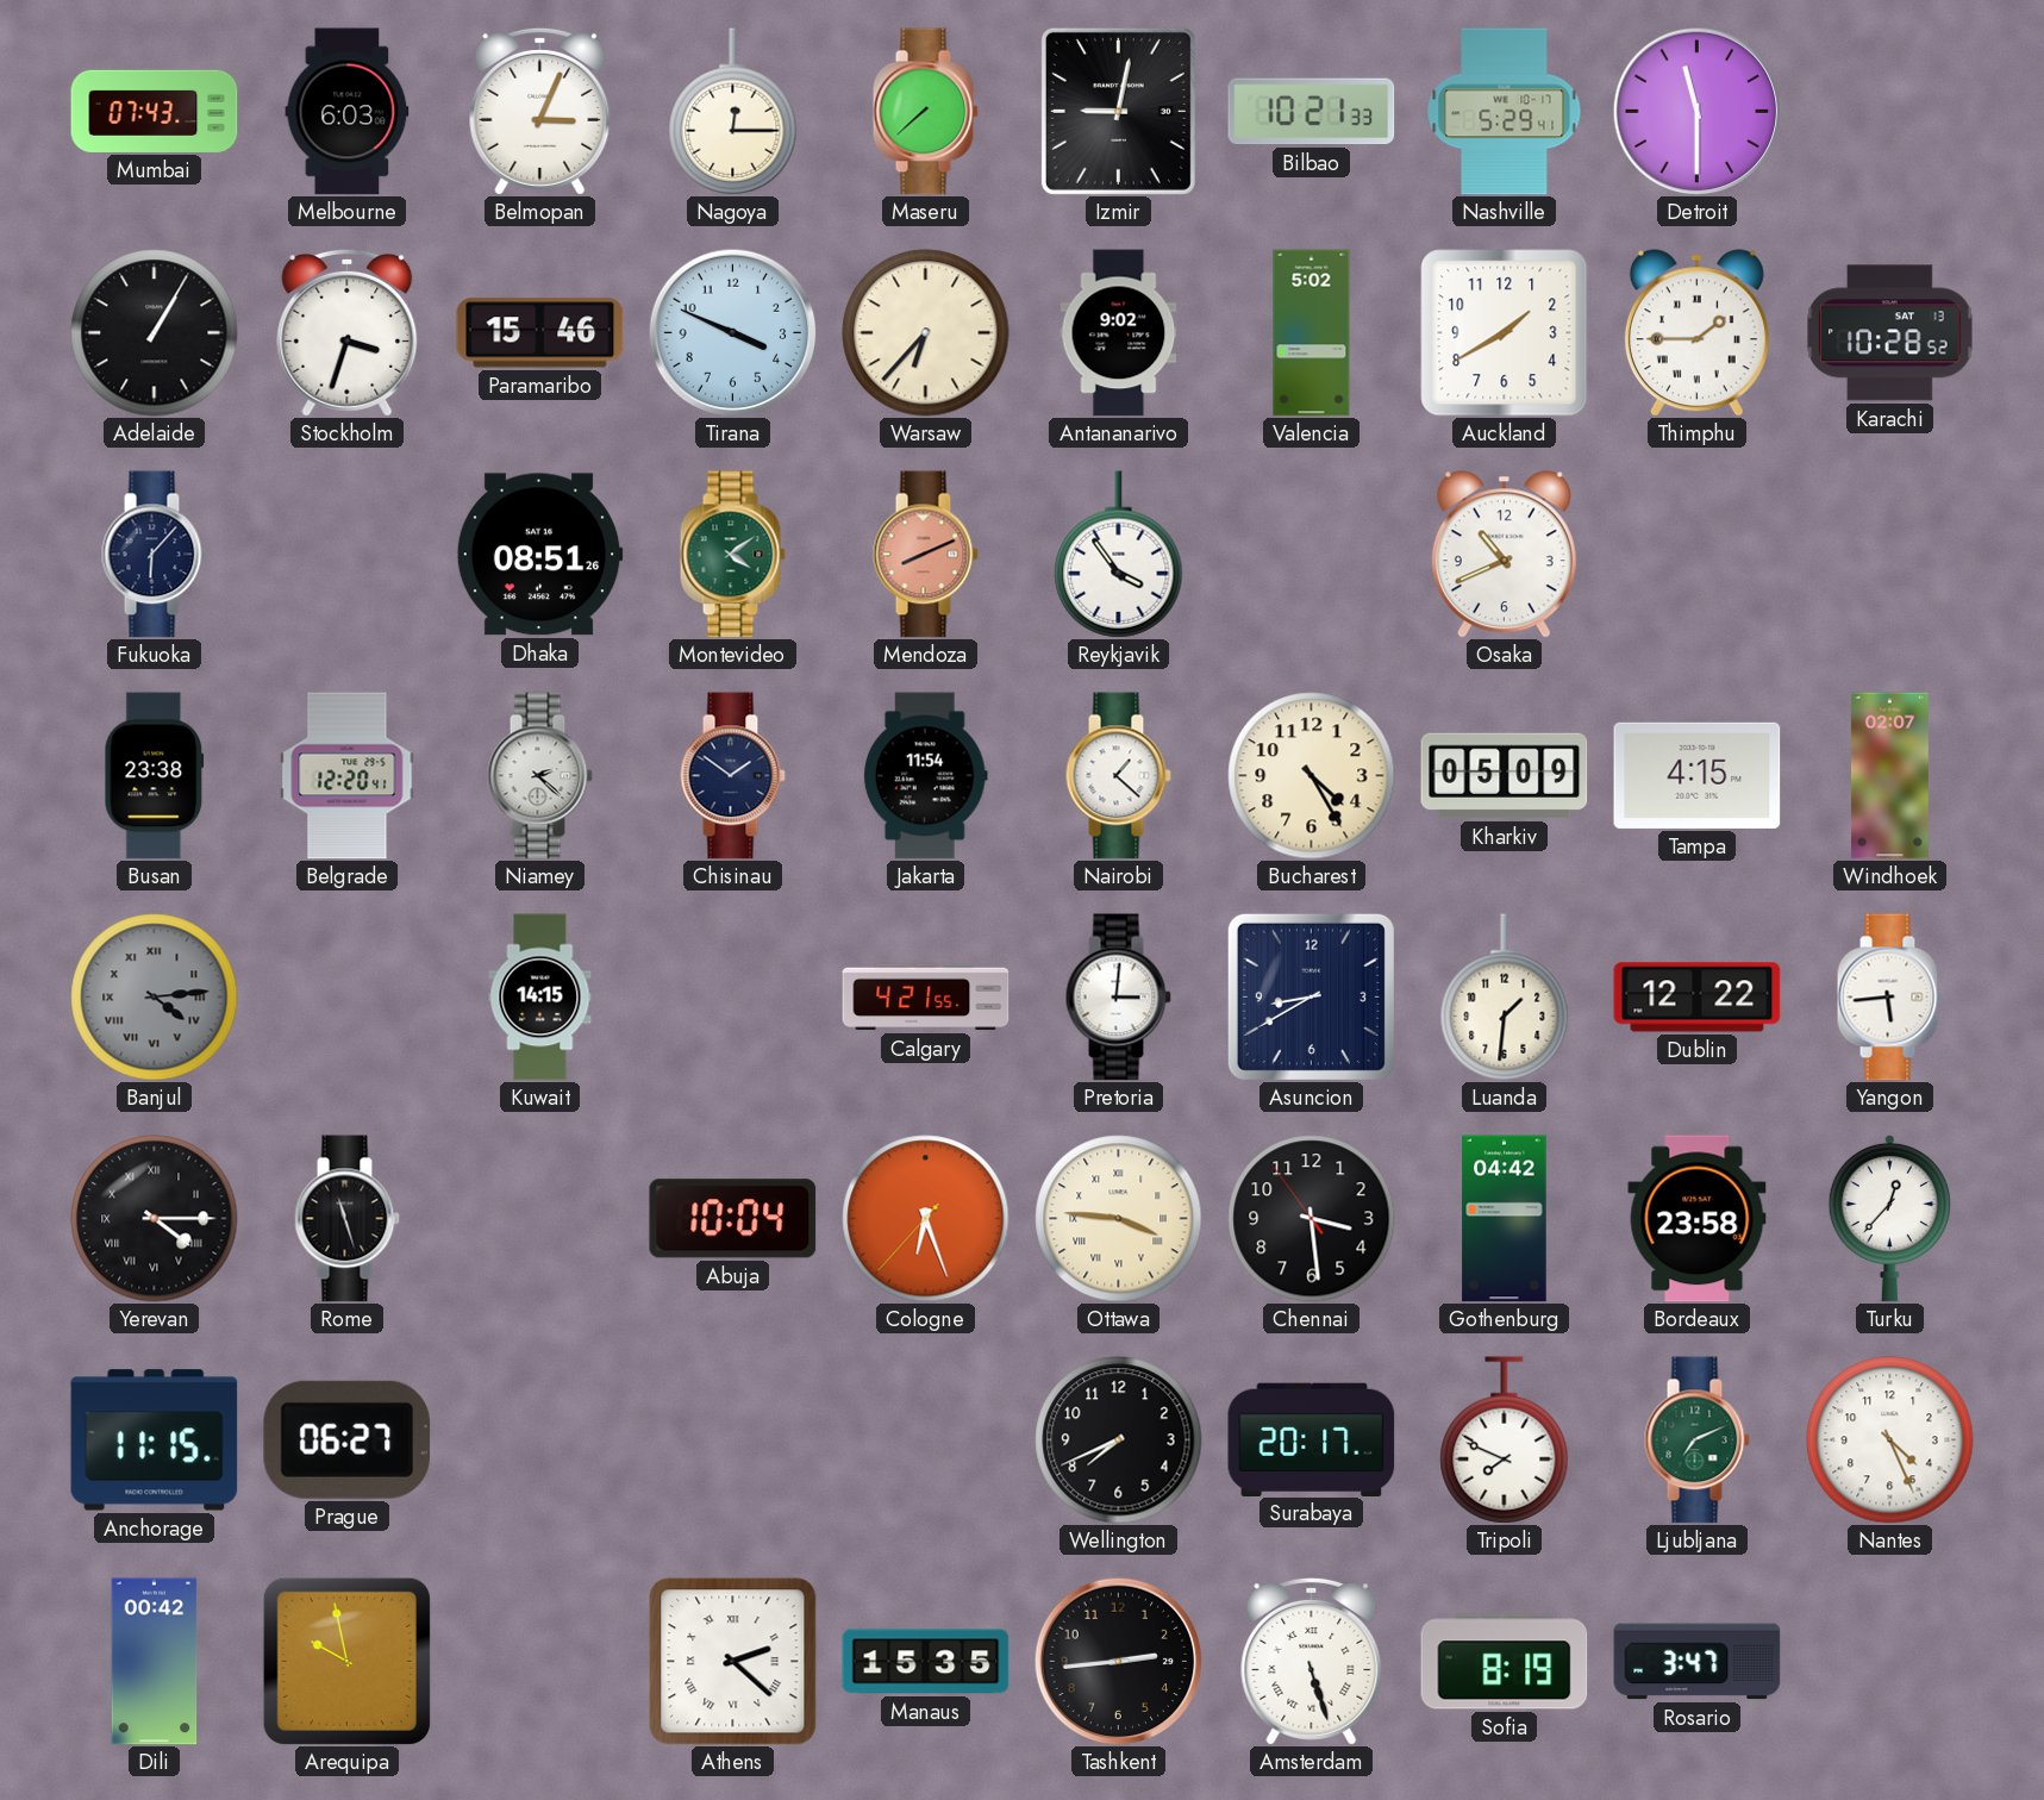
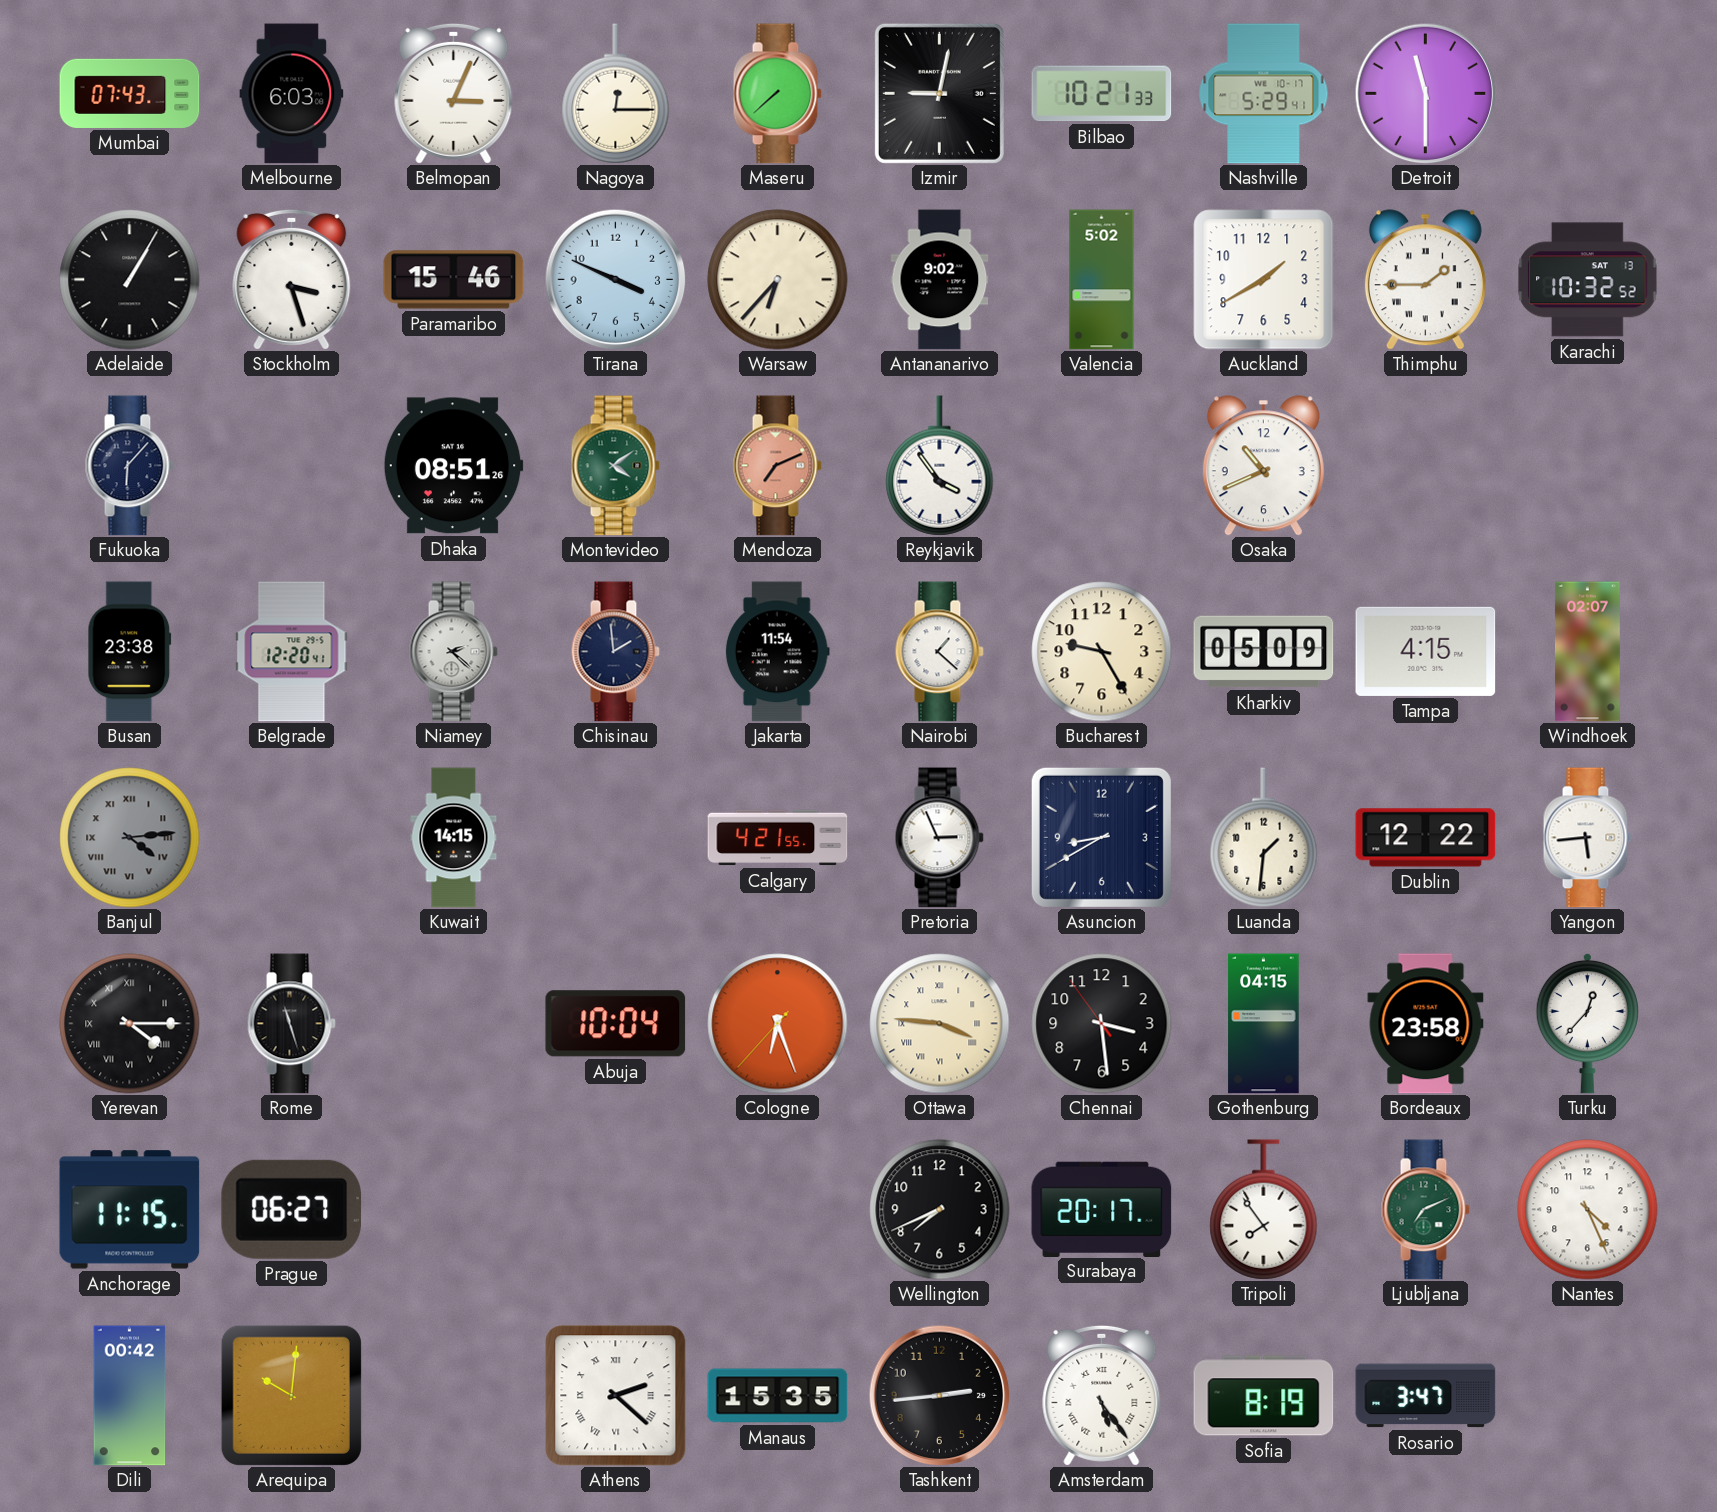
Stockholm: 3:33 -> 3:27 (292, 279)
Karachi: 10:28 -> 10:32 (1588, 280)
Mendoza: 8:11 -> 7:11 (777, 466)
Chisinau: 1:51 -> 1:59 (615, 652)
Bucharest: 4:25 -> 9:25 (1102, 652)
Pretoria: 3:01 -> 2:56 (939, 838)
Gothenburg: 04:42 -> 04:15 (1264, 1024)
Tripoli: 7:49 -> 7:54 (1264, 1210)
Arequipa: 9:58 -> 10:01 (291, 1395)
Amsterdam: 5:27 -> 5:24 (1102, 1395)
